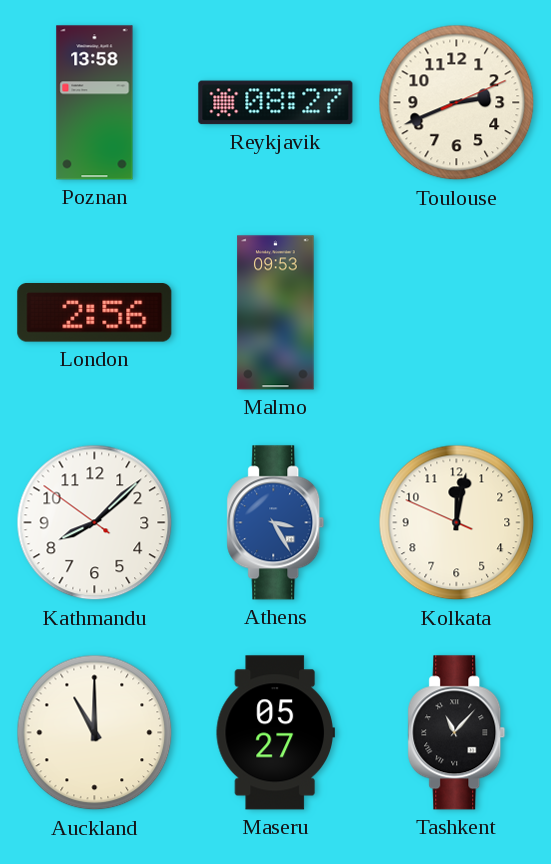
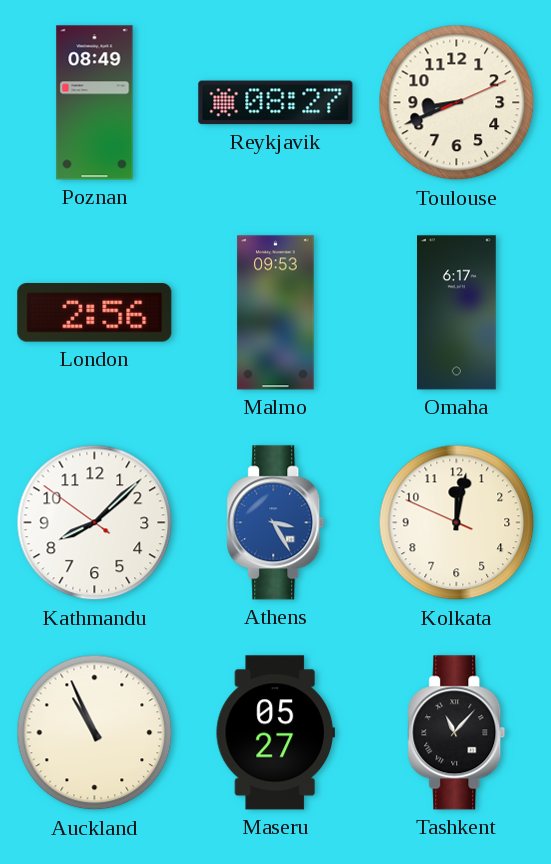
Poznan: 13:58 -> 08:49 (95, 103)
Toulouse: 2:41 -> 8:41 (457, 103)
Omaha: none -> 6:17 (457, 313)
Auckland: 11:00 -> 10:56 (95, 733)
